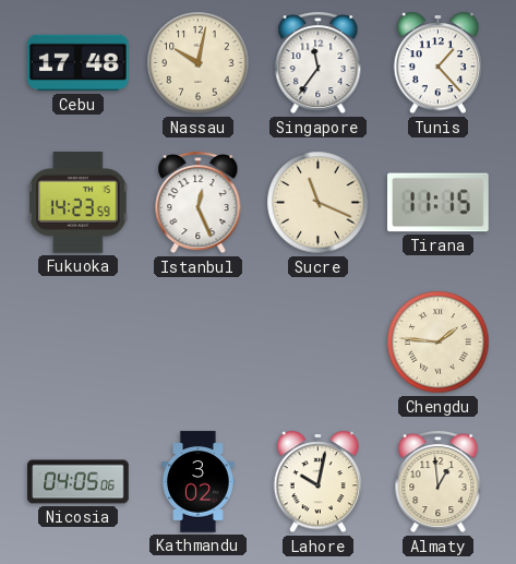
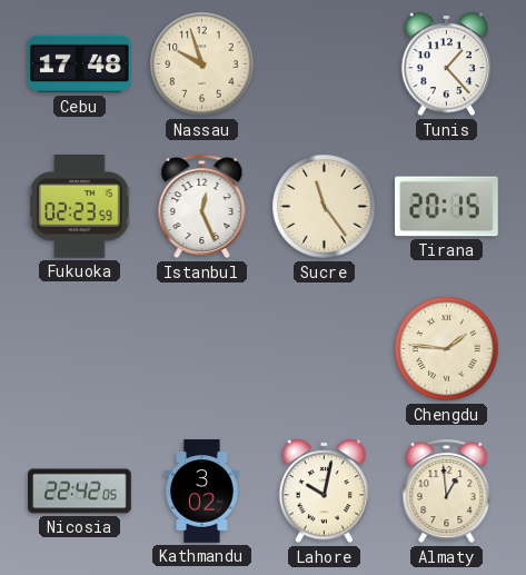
Nassau: 10:02 -> 9:57 (202, 65)
Singapore: 11:36 -> none (319, 63)
Fukuoka: 14:23 -> 02:23 (80, 207)
Sucre: 11:19 -> 11:24 (325, 207)
Tirana: 11:15 -> 20:15 (447, 207)
Nicosia: 04:05 -> 22:42 (80, 492)
